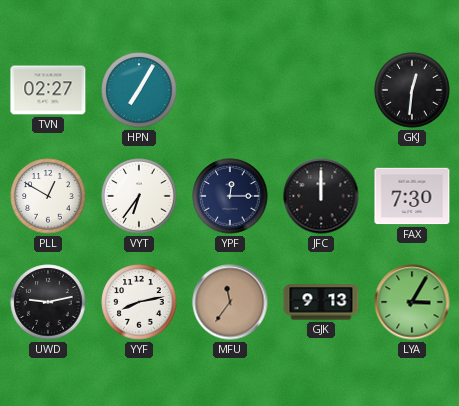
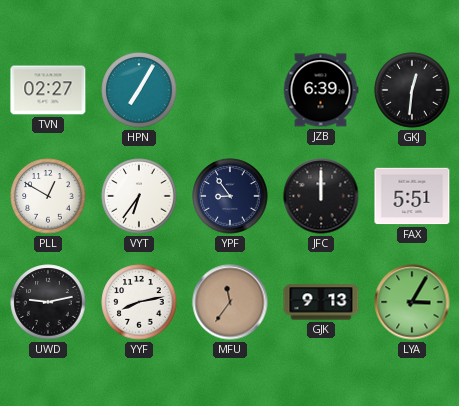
JZB: none -> 6:39 (321, 90)
YPF: 12:15 -> 8:54 (230, 196)
FAX: 7:30 -> 5:51 (412, 196)
